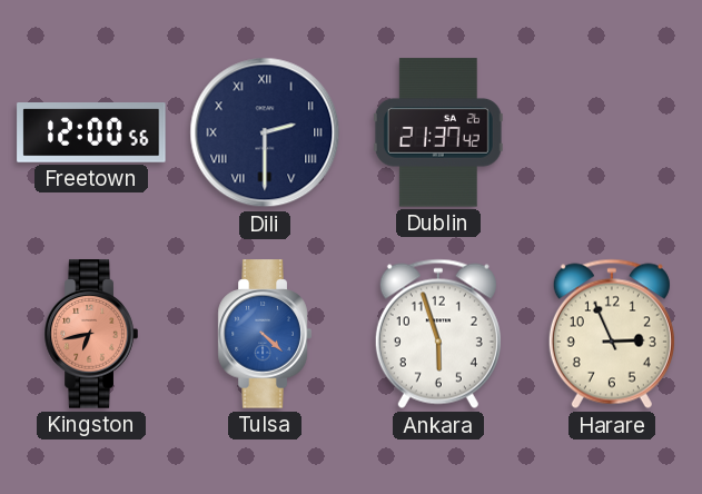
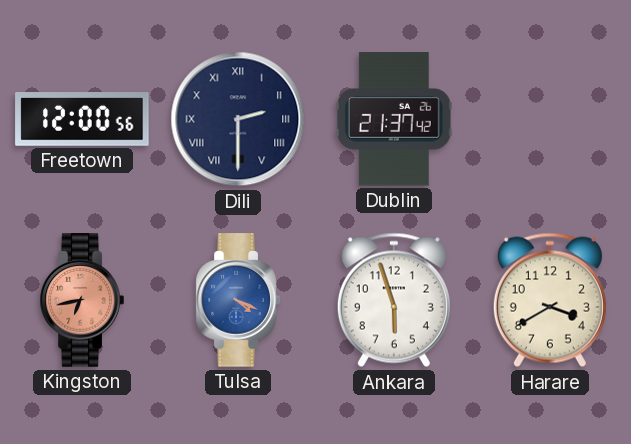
Tulsa: 4:22 -> 4:19 (238, 300)
Harare: 2:56 -> 3:40 (550, 300)
